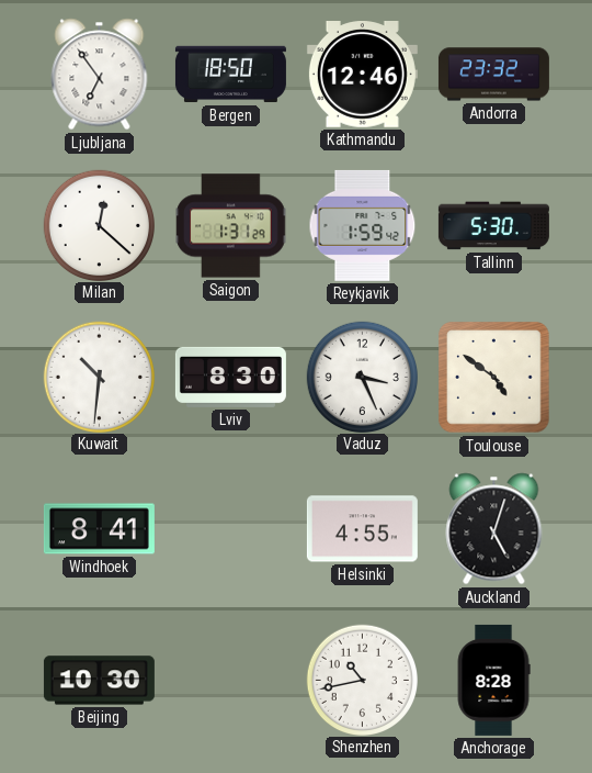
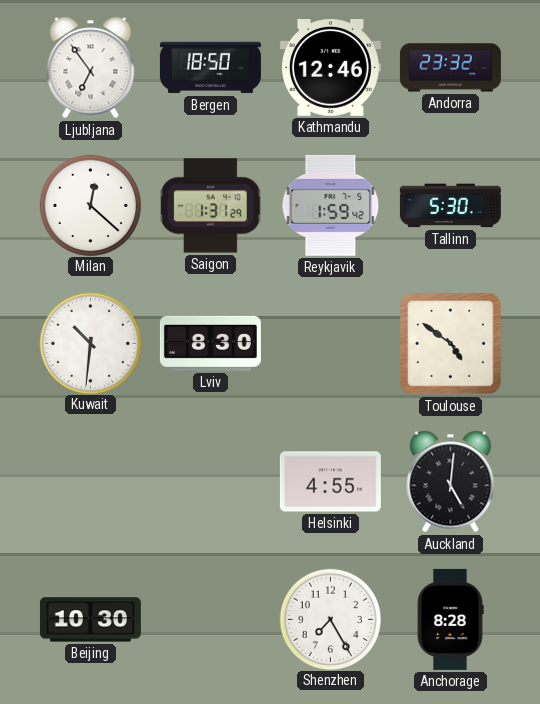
Vaduz: 3:26 -> none (362, 377)
Windhoek: 8:41 -> none (99, 529)
Auckland: 5:03 -> 5:01 (451, 482)
Shenzhen: 10:43 -> 7:25 (330, 619)
